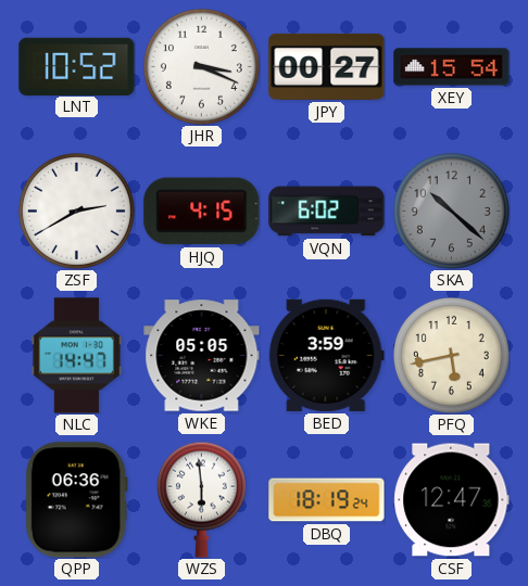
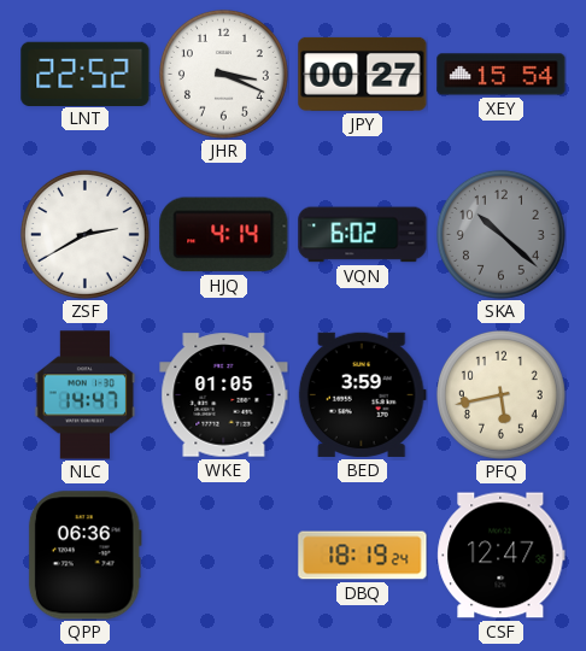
LNT: 10:52 -> 22:52 (86, 74)
HJQ: 4:15 -> 4:14 (224, 235)
WKE: 05:05 -> 01:05 (224, 395)
WZS: 5:59 -> none (201, 499)
